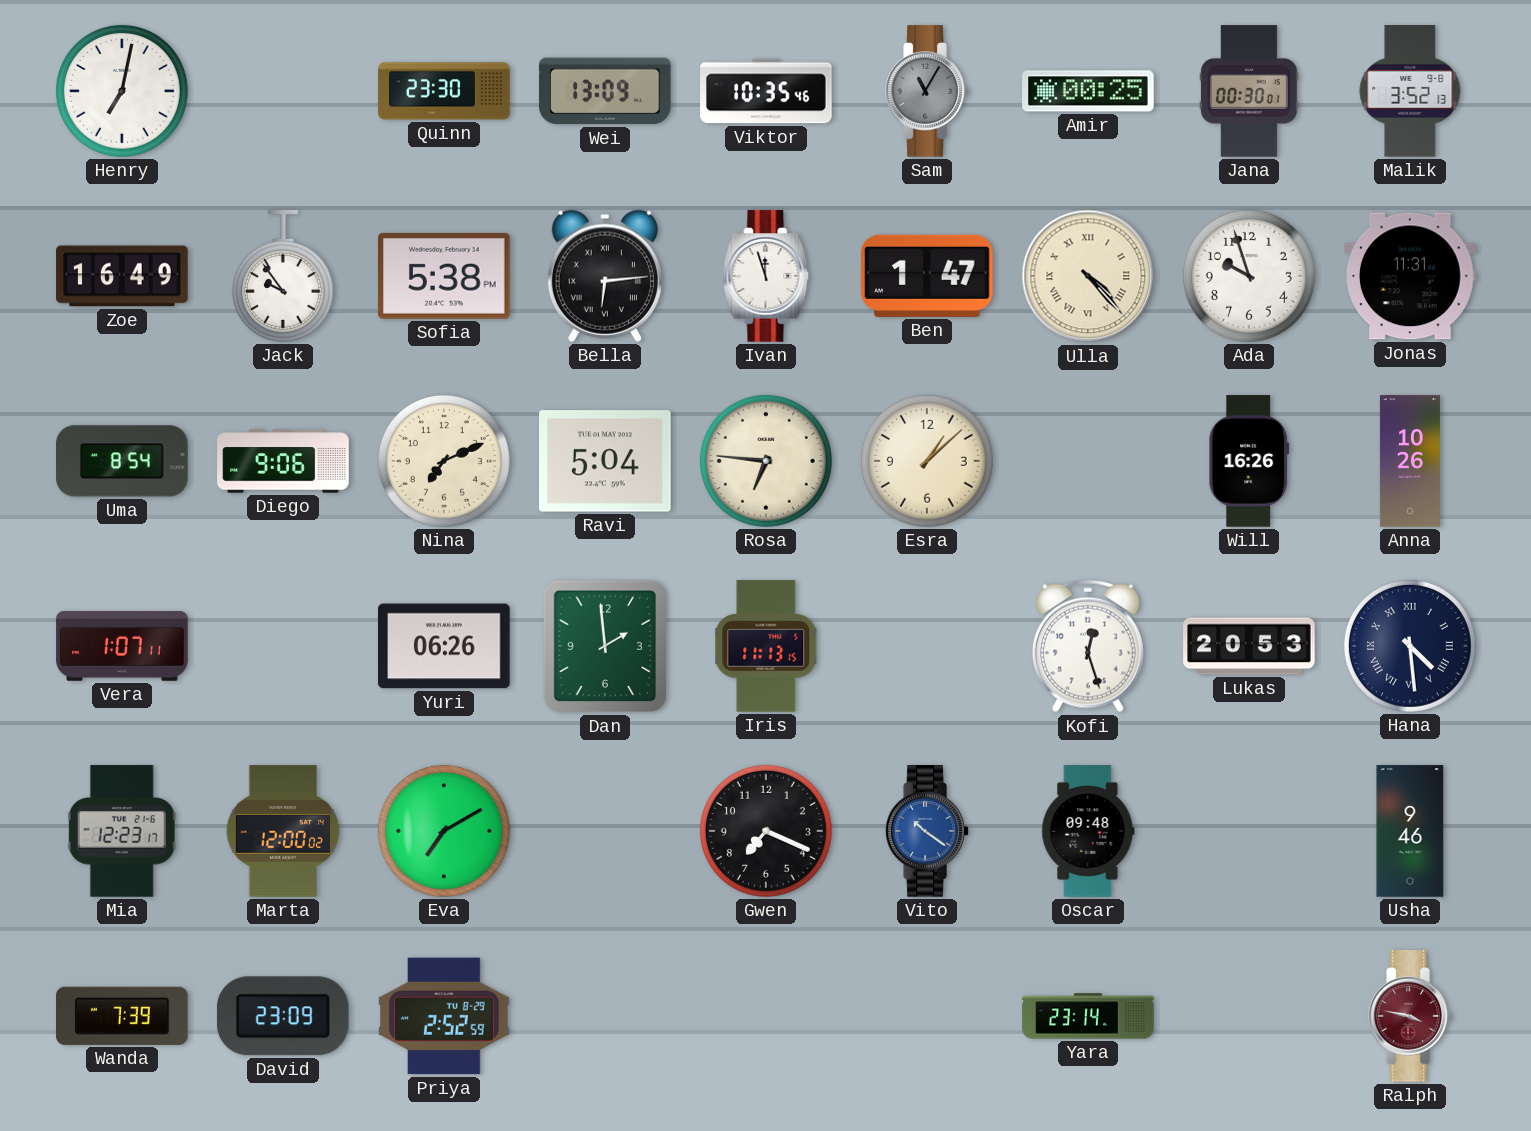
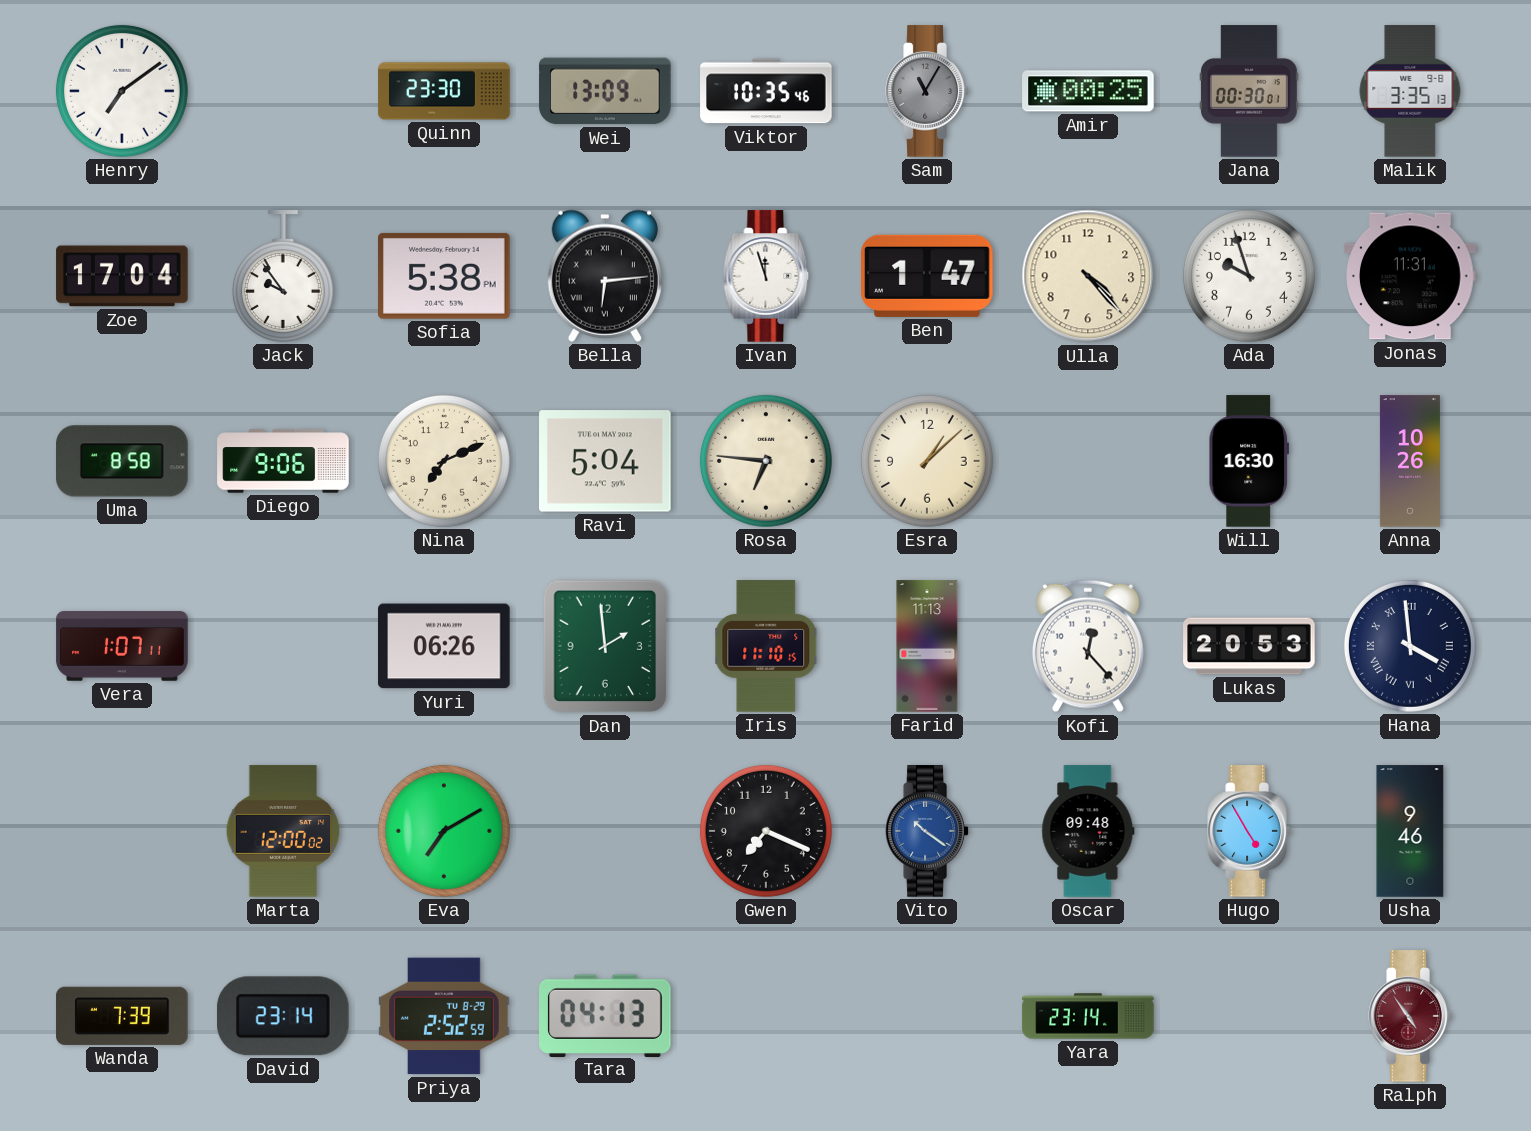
Henry: 7:02 -> 7:09 (122, 91)
Malik: 3:52 -> 3:35 (1410, 91)
Zoe: 16:49 -> 17:04 (122, 276)
Ulla numerals: Roman -> Arabic (1088, 276)
Uma: 8:54 -> 8:58 (122, 461)
Will: 16:26 -> 16:30 (1249, 461)
Iris: 11:13 -> 11:10 (766, 646)
Farid: none -> 11:13 (927, 646)
Kofi: 12:27 -> 12:23 (1088, 646)
Hana: 4:29 -> 3:59 (1410, 646)
Mia: 12:23 -> none (122, 831)
Hugo: none -> 4:55 (1249, 831)
David: 23:09 -> 23:14 (283, 1016)
Tara: none -> 04:13 (606, 1015)
Ralph: 3:47 -> 4:54 (1410, 1016)
